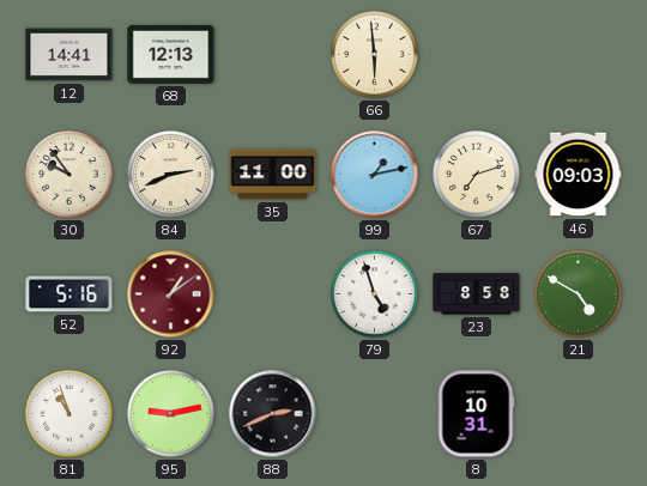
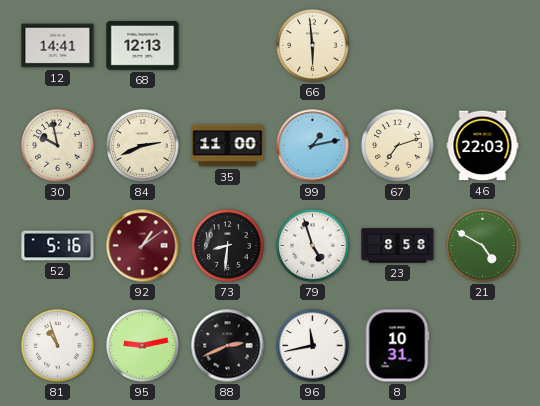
30: 9:54 -> 9:58 (58, 146)
46: 09:03 -> 22:03 (483, 146)
73: none -> 8:31 (228, 246)
96: none -> 11:43 (313, 346)
